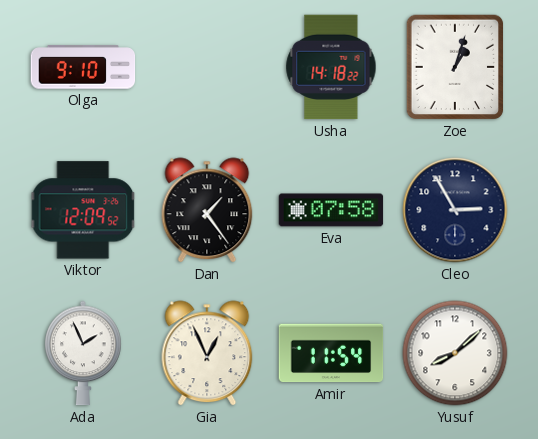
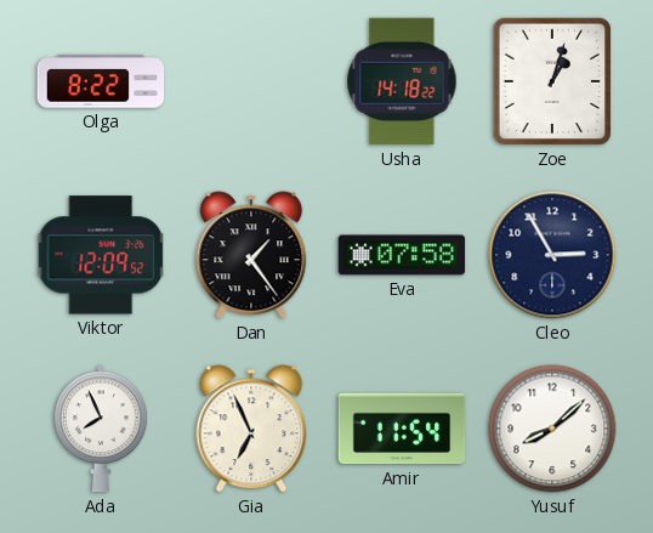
Olga: 9:10 -> 8:22 (101, 81)
Ada: 1:56 -> 7:56 (101, 429)
Gia: 12:56 -> 6:56 (251, 429)
